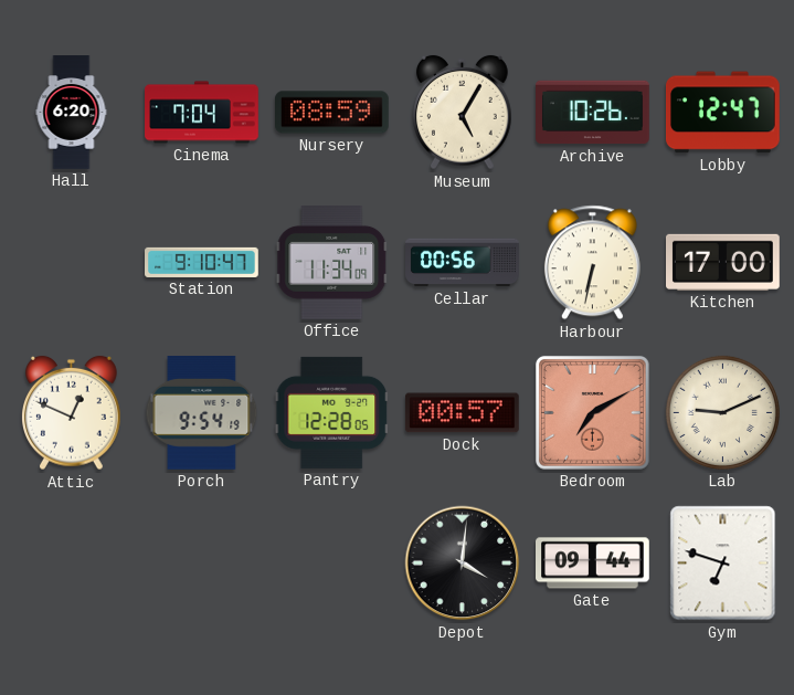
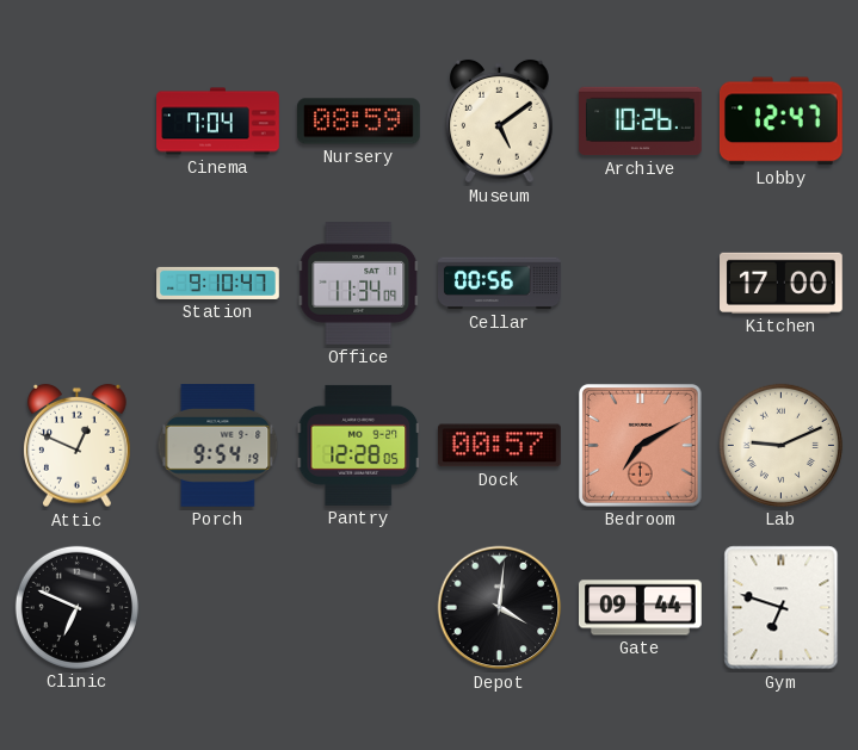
Hall: 6:20 -> none (72, 113)
Museum: 5:05 -> 5:09 (500, 122)
Harbour: 6:32 -> none (592, 263)
Clinic: none -> 6:49 (76, 607)
